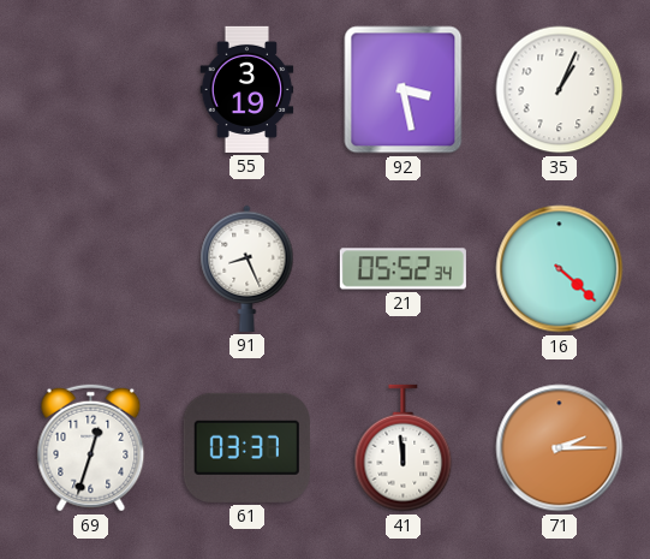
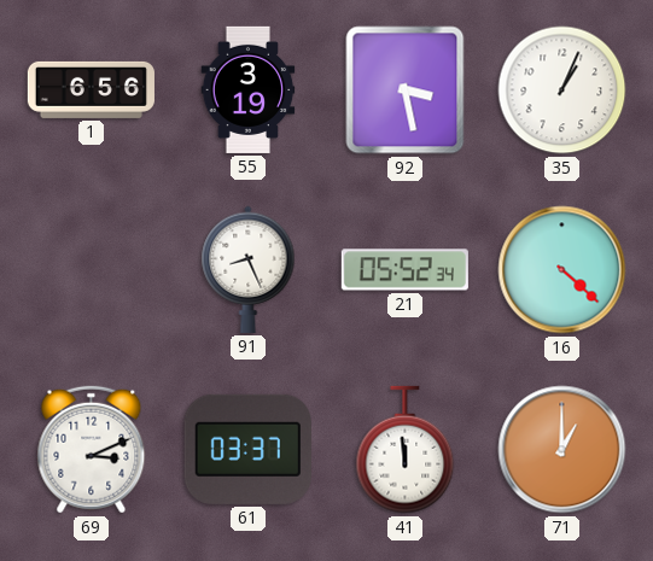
1: none -> 6:56 (91, 89)
69: 12:33 -> 3:11 (92, 450)
71: 2:15 -> 1:00 (562, 450)
